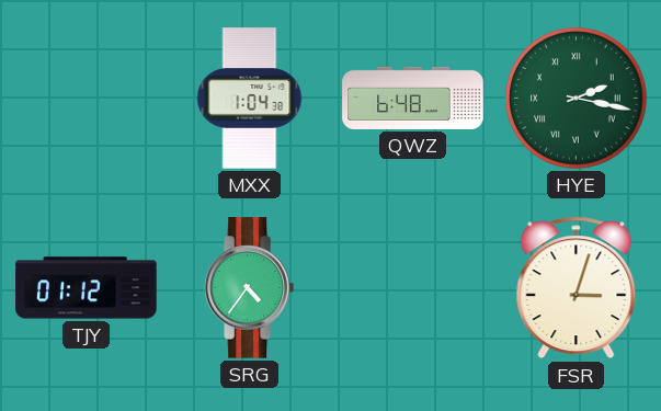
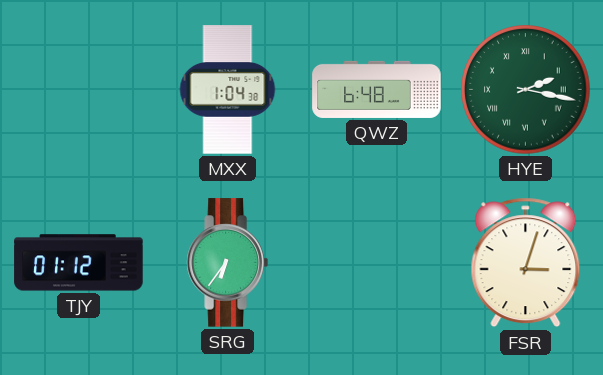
SRG: 4:36 -> 6:36 (227, 263)
